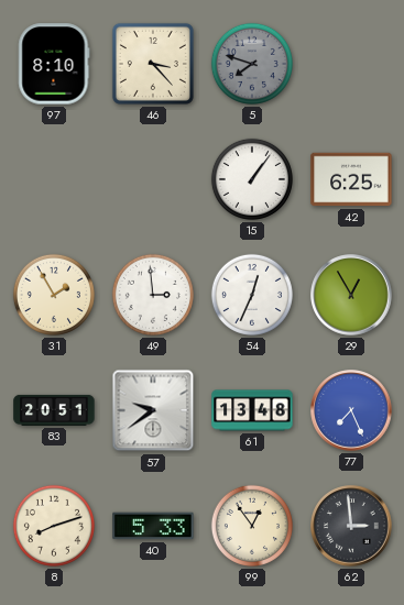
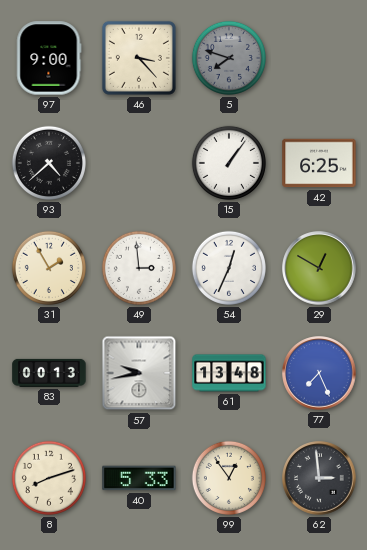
97: 8:10 -> 9:00 (49, 58)
93: none -> 4:38 (49, 163)
29: 12:55 -> 12:50 (319, 268)
83: 20:51 -> 00:13 (49, 373)
57: 9:39 -> 9:43 (139, 373)
